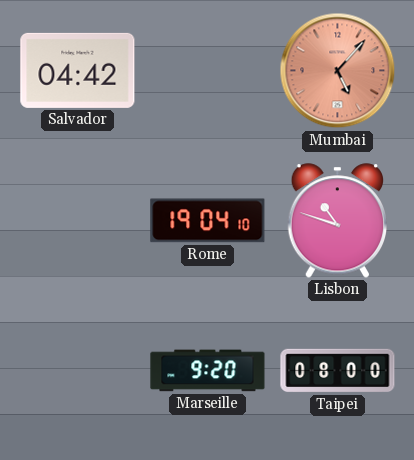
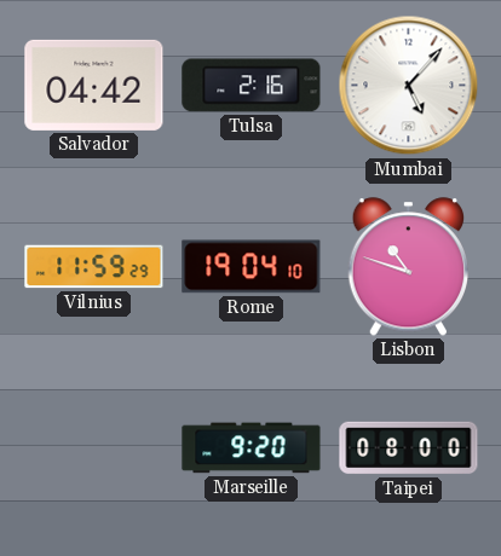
Tulsa: none -> 2:16 (252, 86)
Mumbai dial: salmon -> white (409, 86)
Vilnius: none -> 11:59 (94, 267)
